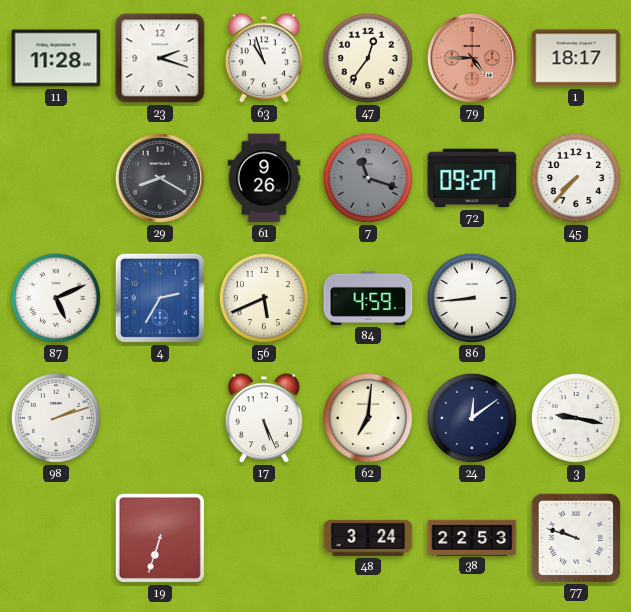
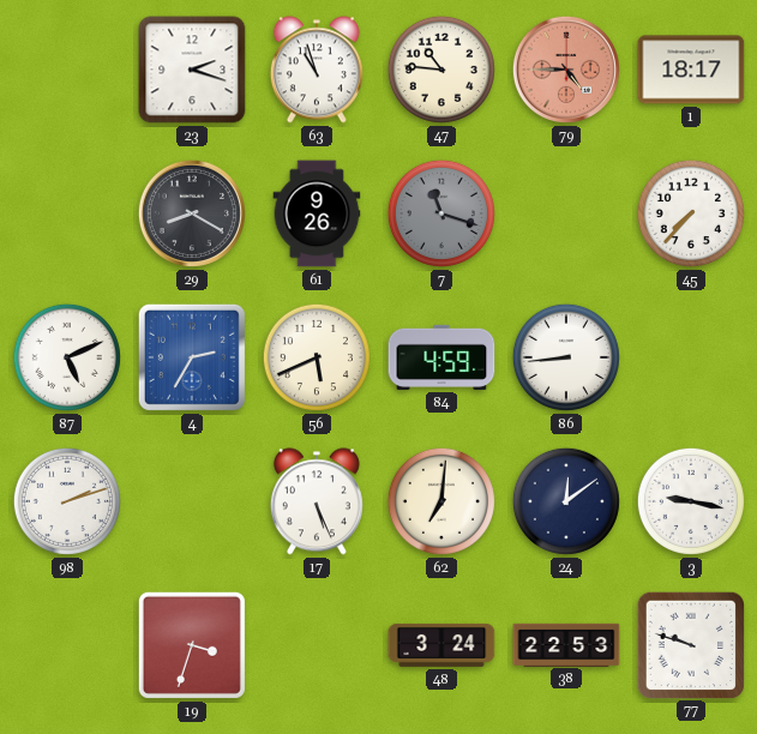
11: 11:28 -> none (56, 58)
47: 12:36 -> 10:46 (441, 70)
72: 09:27 -> none (472, 178)
19: 6:33 -> 3:33 (192, 645)
